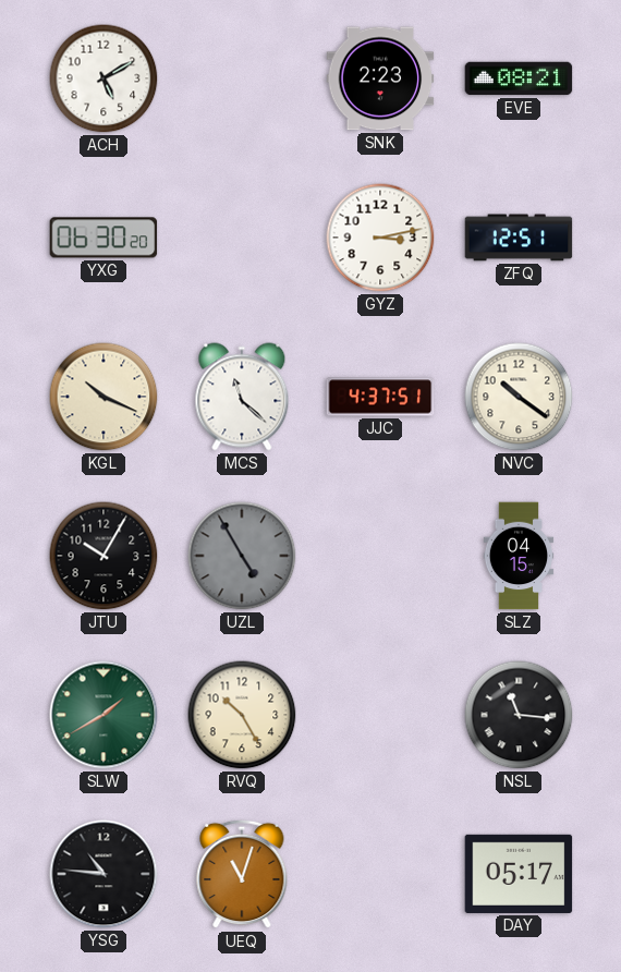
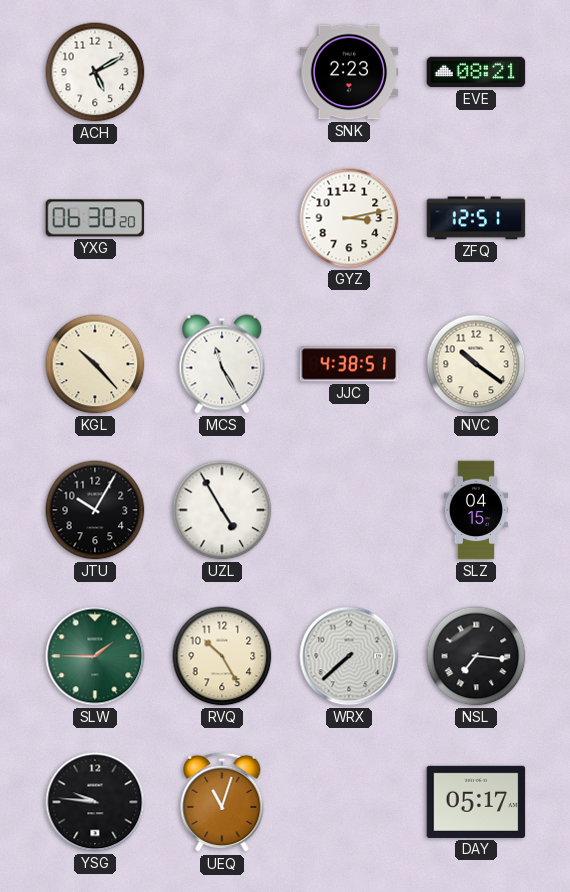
KGL: 10:19 -> 10:23 (95, 364)
MCS: 11:22 -> 11:25 (222, 364)
JJC: 4:37 -> 4:38 (349, 364)
UZL dial: grey -> white (222, 510)
SLW: 1:40 -> 1:45 (95, 656)
WRX: none -> 7:38 (349, 656)
NSL: 11:16 -> 7:16 (476, 656)
YSG: 10:46 -> 9:46 (95, 802)
